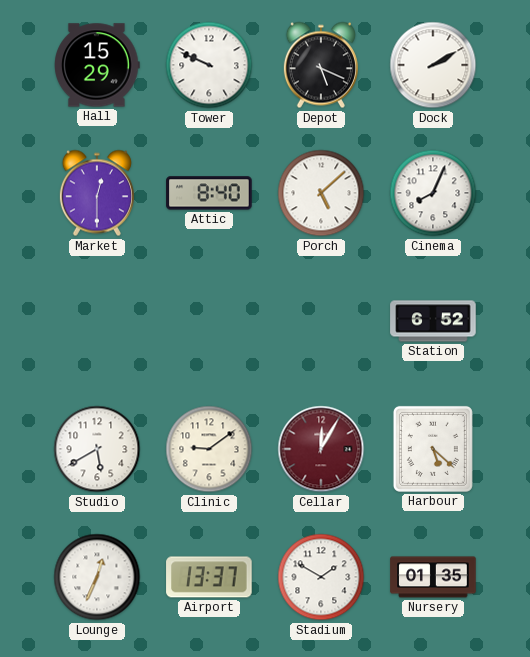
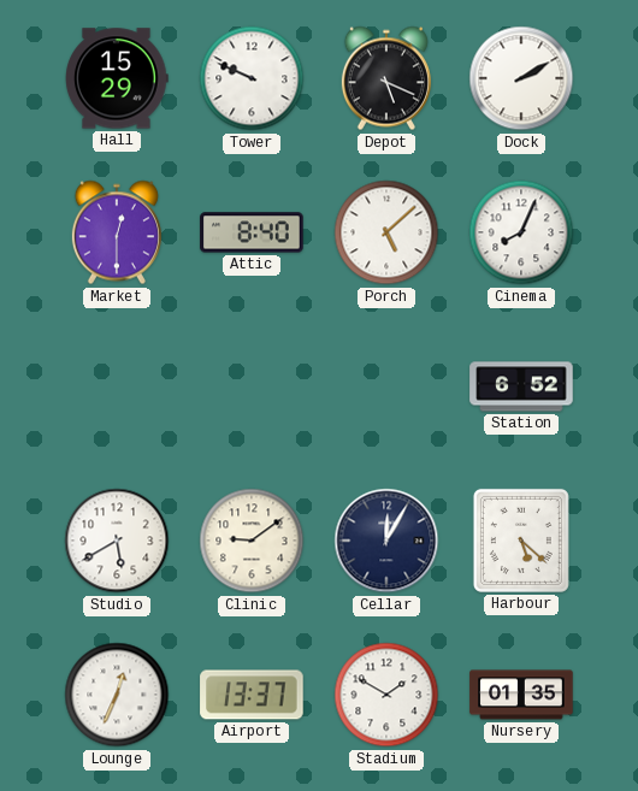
Cellar dial: burgundy -> navy (386, 541)
